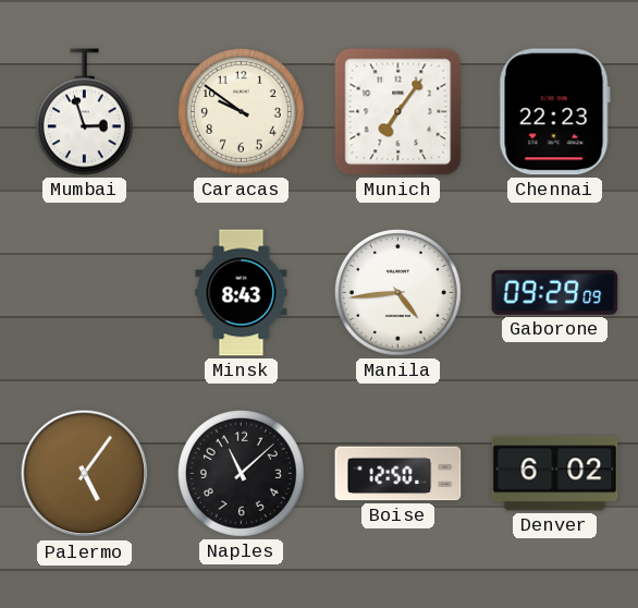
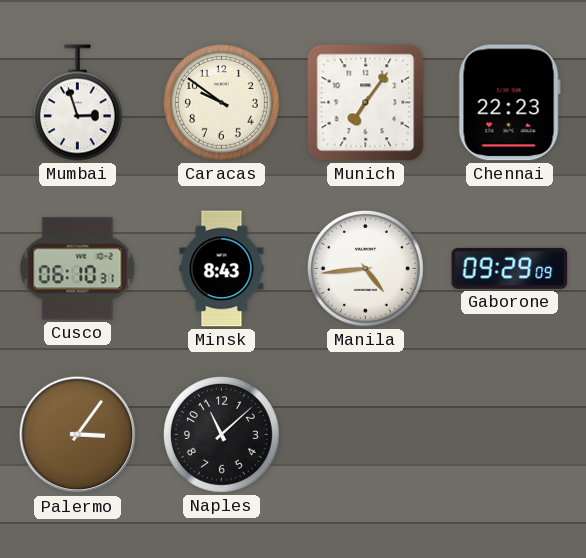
Cusco: none -> 06:10 (78, 269)
Palermo: 5:06 -> 3:06 (78, 435)
Boise: 12:50 -> none (398, 474)
Denver: 6:02 -> none (555, 474)
